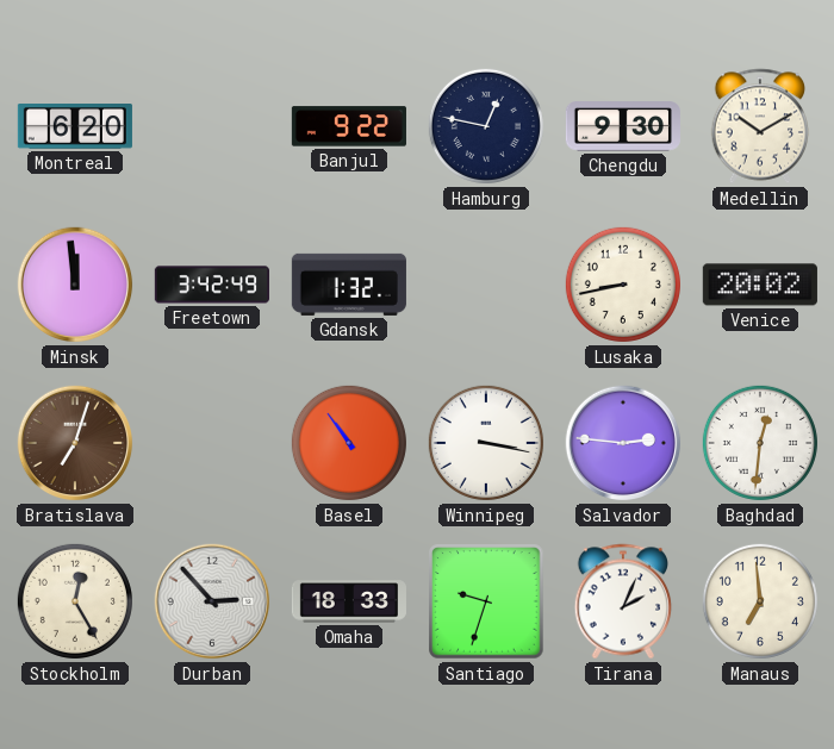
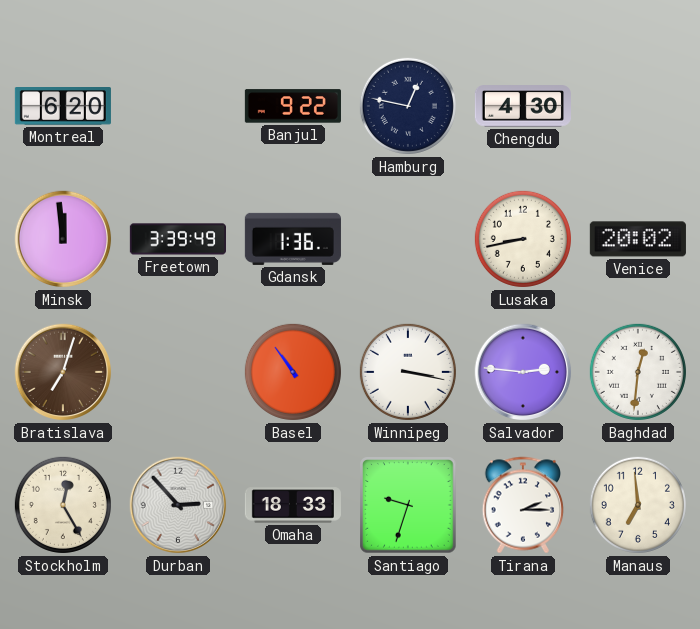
Chengdu: 9:30 -> 4:30 (523, 106)
Medellin: 10:10 -> none (760, 126)
Freetown: 3:42 -> 3:39 (178, 239)
Gdansk: 1:32 -> 1:36 (293, 239)
Tirana: 2:04 -> 2:15 (523, 505)
